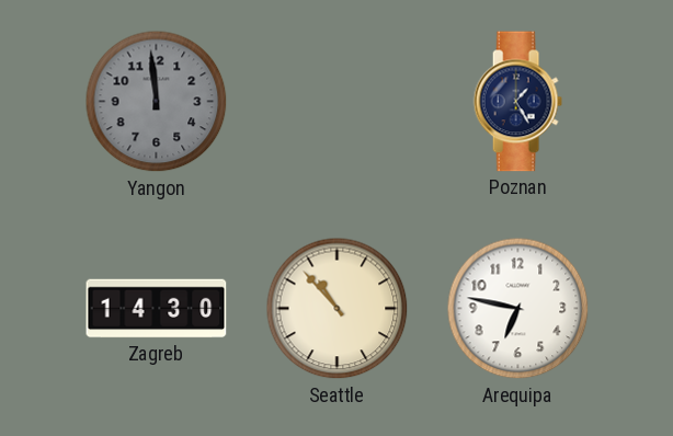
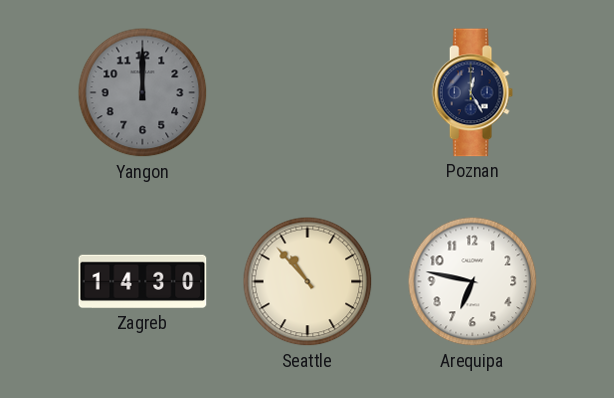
Yangon: 11:59 -> 12:00 (143, 93)
Poznan: 1:25 -> 12:25 (472, 93)
